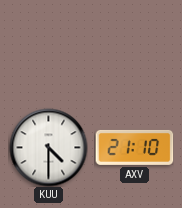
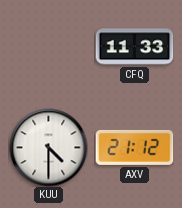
CFQ: none -> 11:33 (134, 47)
AXV: 21:10 -> 21:12 (134, 147)
